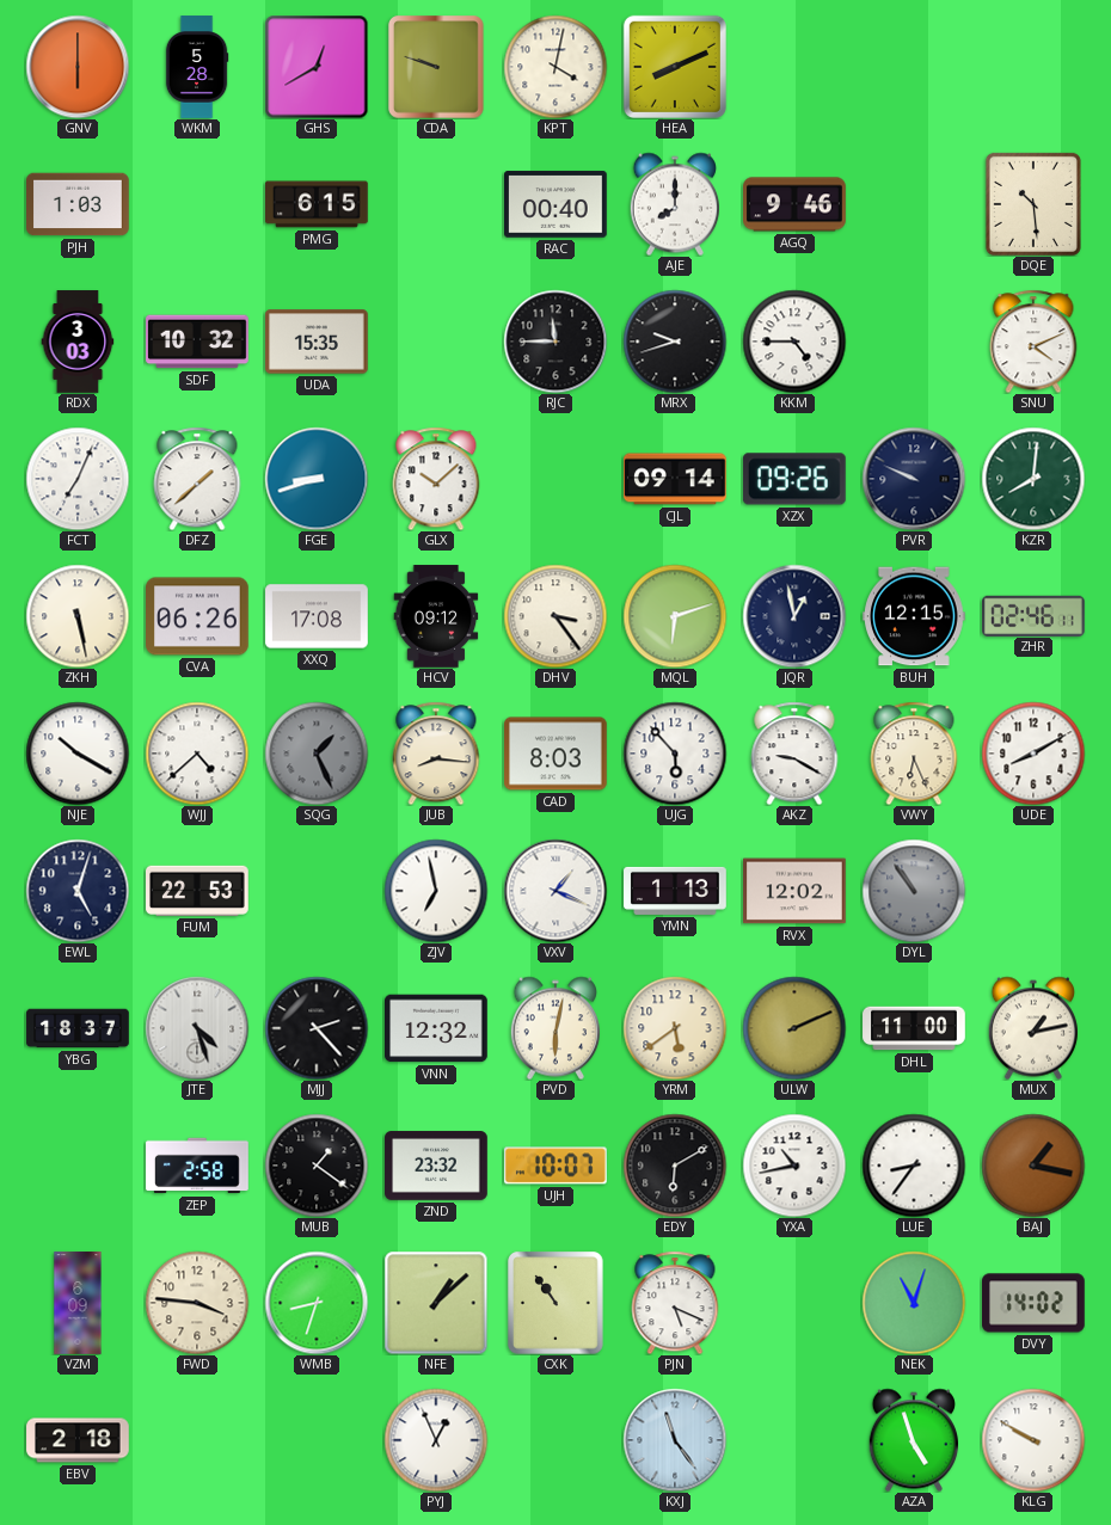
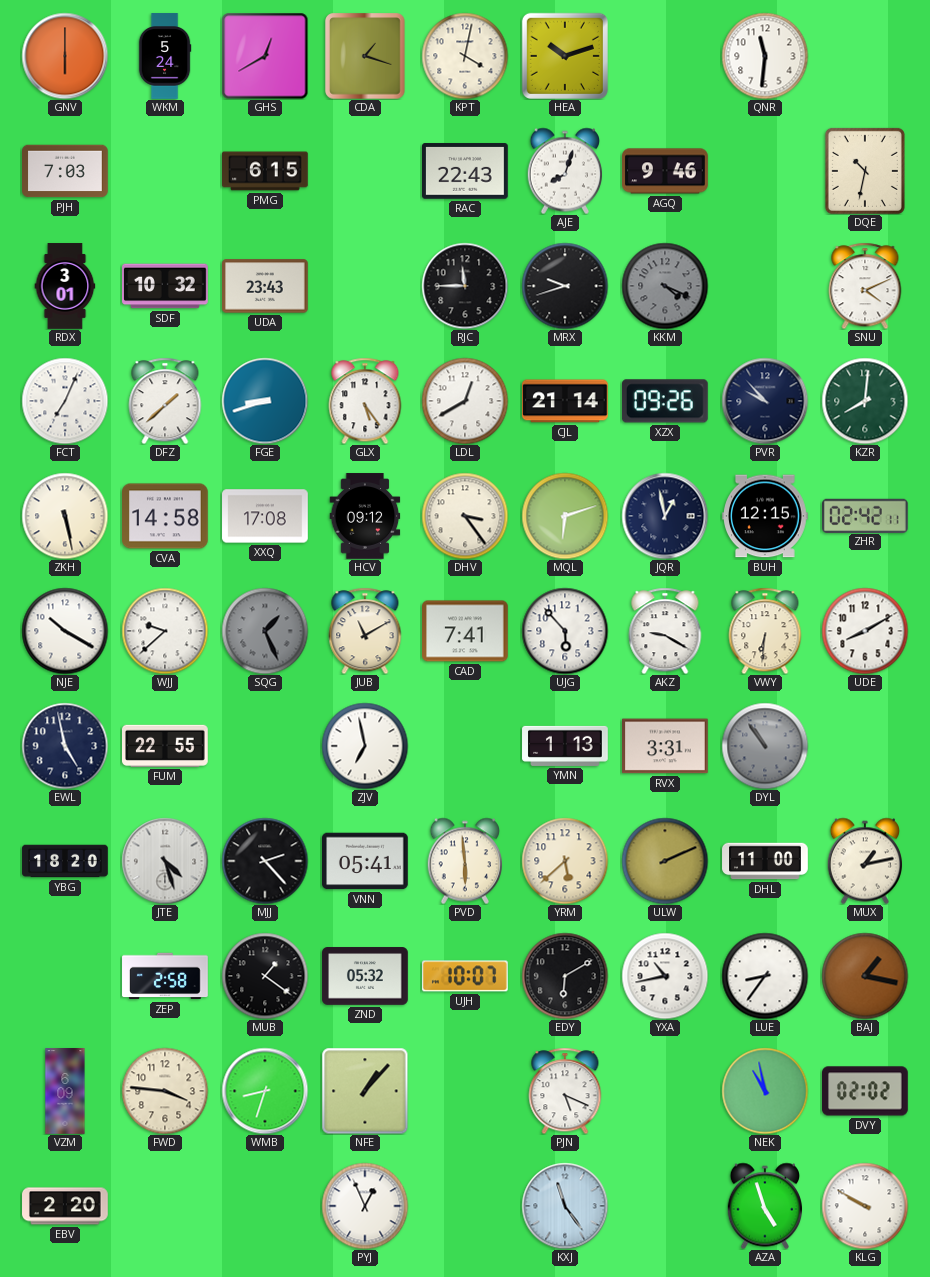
WKM: 5:28 -> 5:24 (165, 56)
CDA: 9:48 -> 1:18 (365, 56)
HEA: 8:11 -> 10:12 (565, 56)
QNR: none -> 11:31 (765, 56)
PJH: 1:03 -> 7:03 (65, 171)
RAC: 00:40 -> 22:43 (466, 171)
AJE: 8:00 -> 8:03 (564, 171)
DQE: 10:29 -> 10:32 (865, 171)
RDX: 3:03 -> 3:01 (65, 286)
UDA: 15:35 -> 23:43 (266, 286)
KKM: 4:45 -> 4:19 (665, 286)
KKM dial: white -> grey (665, 286)
GLX: 10:08 -> 5:24 (365, 401)
LDL: none -> 12:40 (465, 401)
CJL: 09:14 -> 21:14 (566, 401)
PVR: 9:49 -> 9:53 (765, 401)
CVA: 06:26 -> 14:58 (166, 516)
ZHR: 02:46 -> 02:42 (866, 515)
WJJ: 4:38 -> 9:38 (165, 631)
JUB: 8:16 -> 11:10 (365, 631)
CAD: 8:03 -> 7:41 (466, 631)
VWY: 6:26 -> 6:31 (765, 631)
EWL: 5:03 -> 4:58 (65, 746)
FUM: 22:53 -> 22:55 (166, 746)
VXV: 1:19 -> none (555, 891)
RVX: 12:02 -> 3:31 (666, 746)
YBG: 18:37 -> 18:20 (65, 861)
VNN: 12:32 -> 05:41 (366, 861)
PVD: 6:02 -> 5:59 (464, 861)
YRM: 5:39 -> 5:38 (565, 861)
ZND: 23:32 -> 05:32 (365, 976)
NFE: 1:08 -> 1:07 (365, 1091)
CXK: 10:54 -> none (555, 1303)
NEK: 11:03 -> 10:58 (765, 1091)
DVY: 14:02 -> 02:02 (866, 1091)
EBV: 2:18 -> 2:20 (65, 1206)
